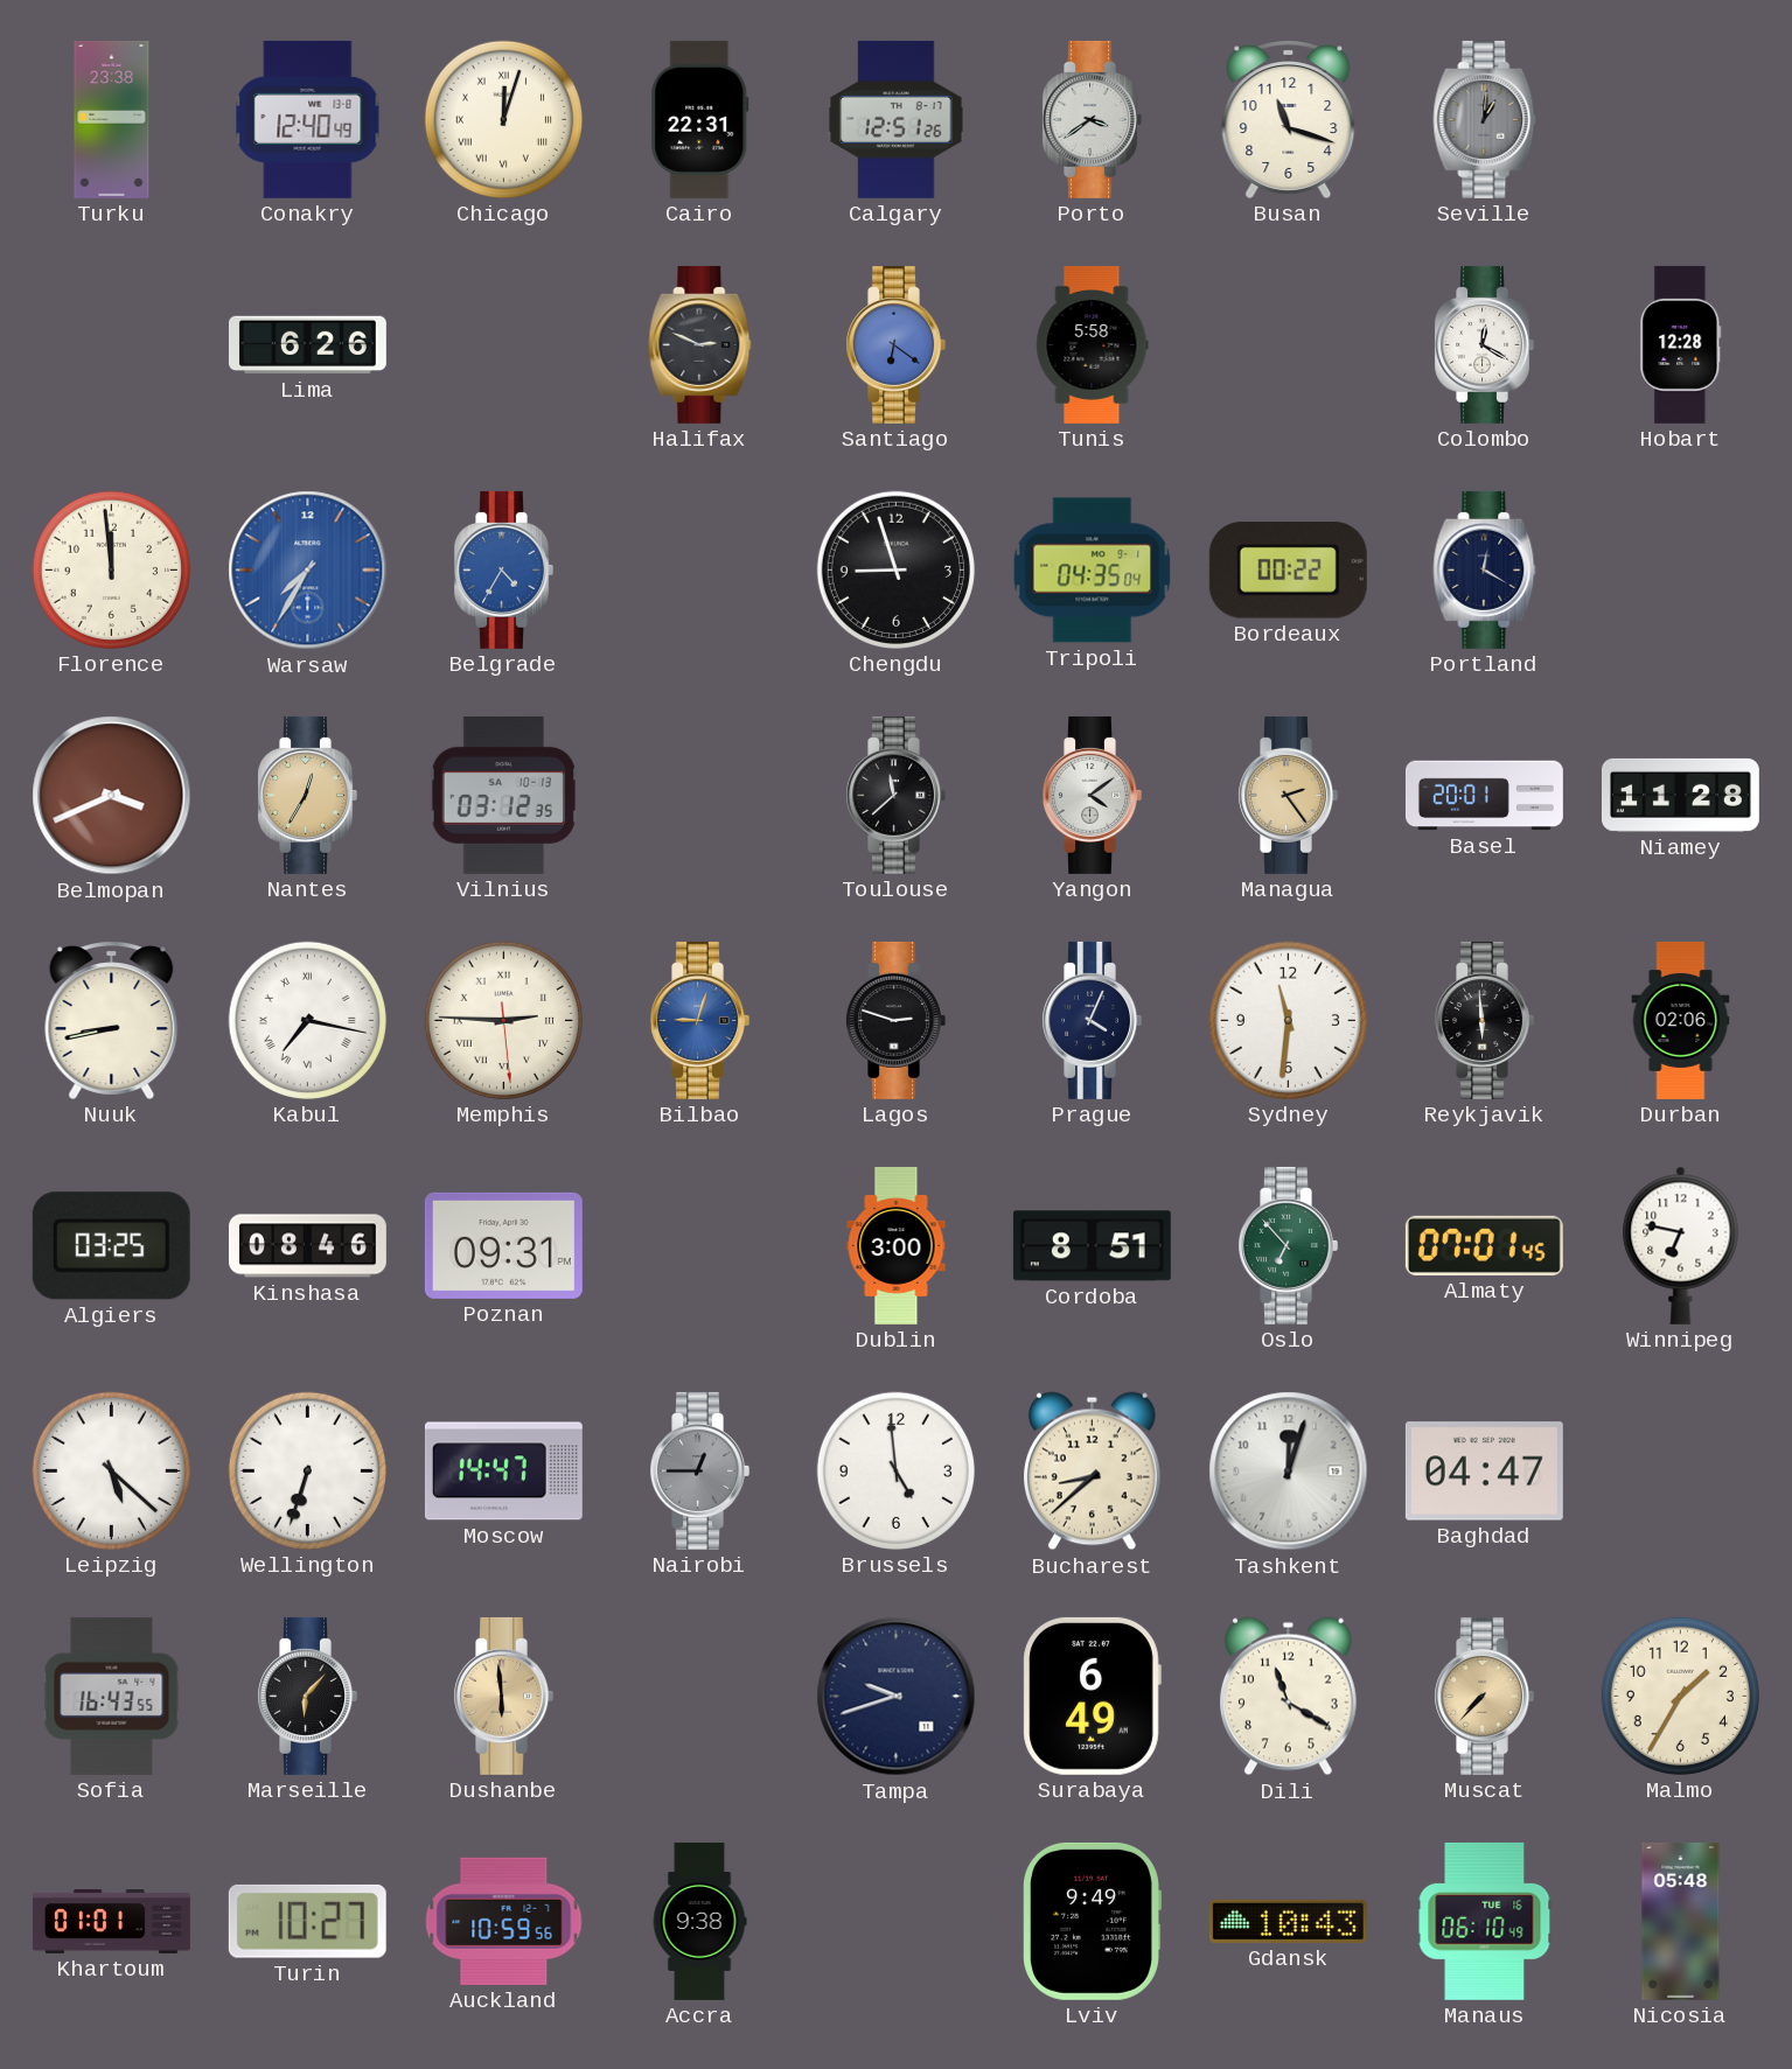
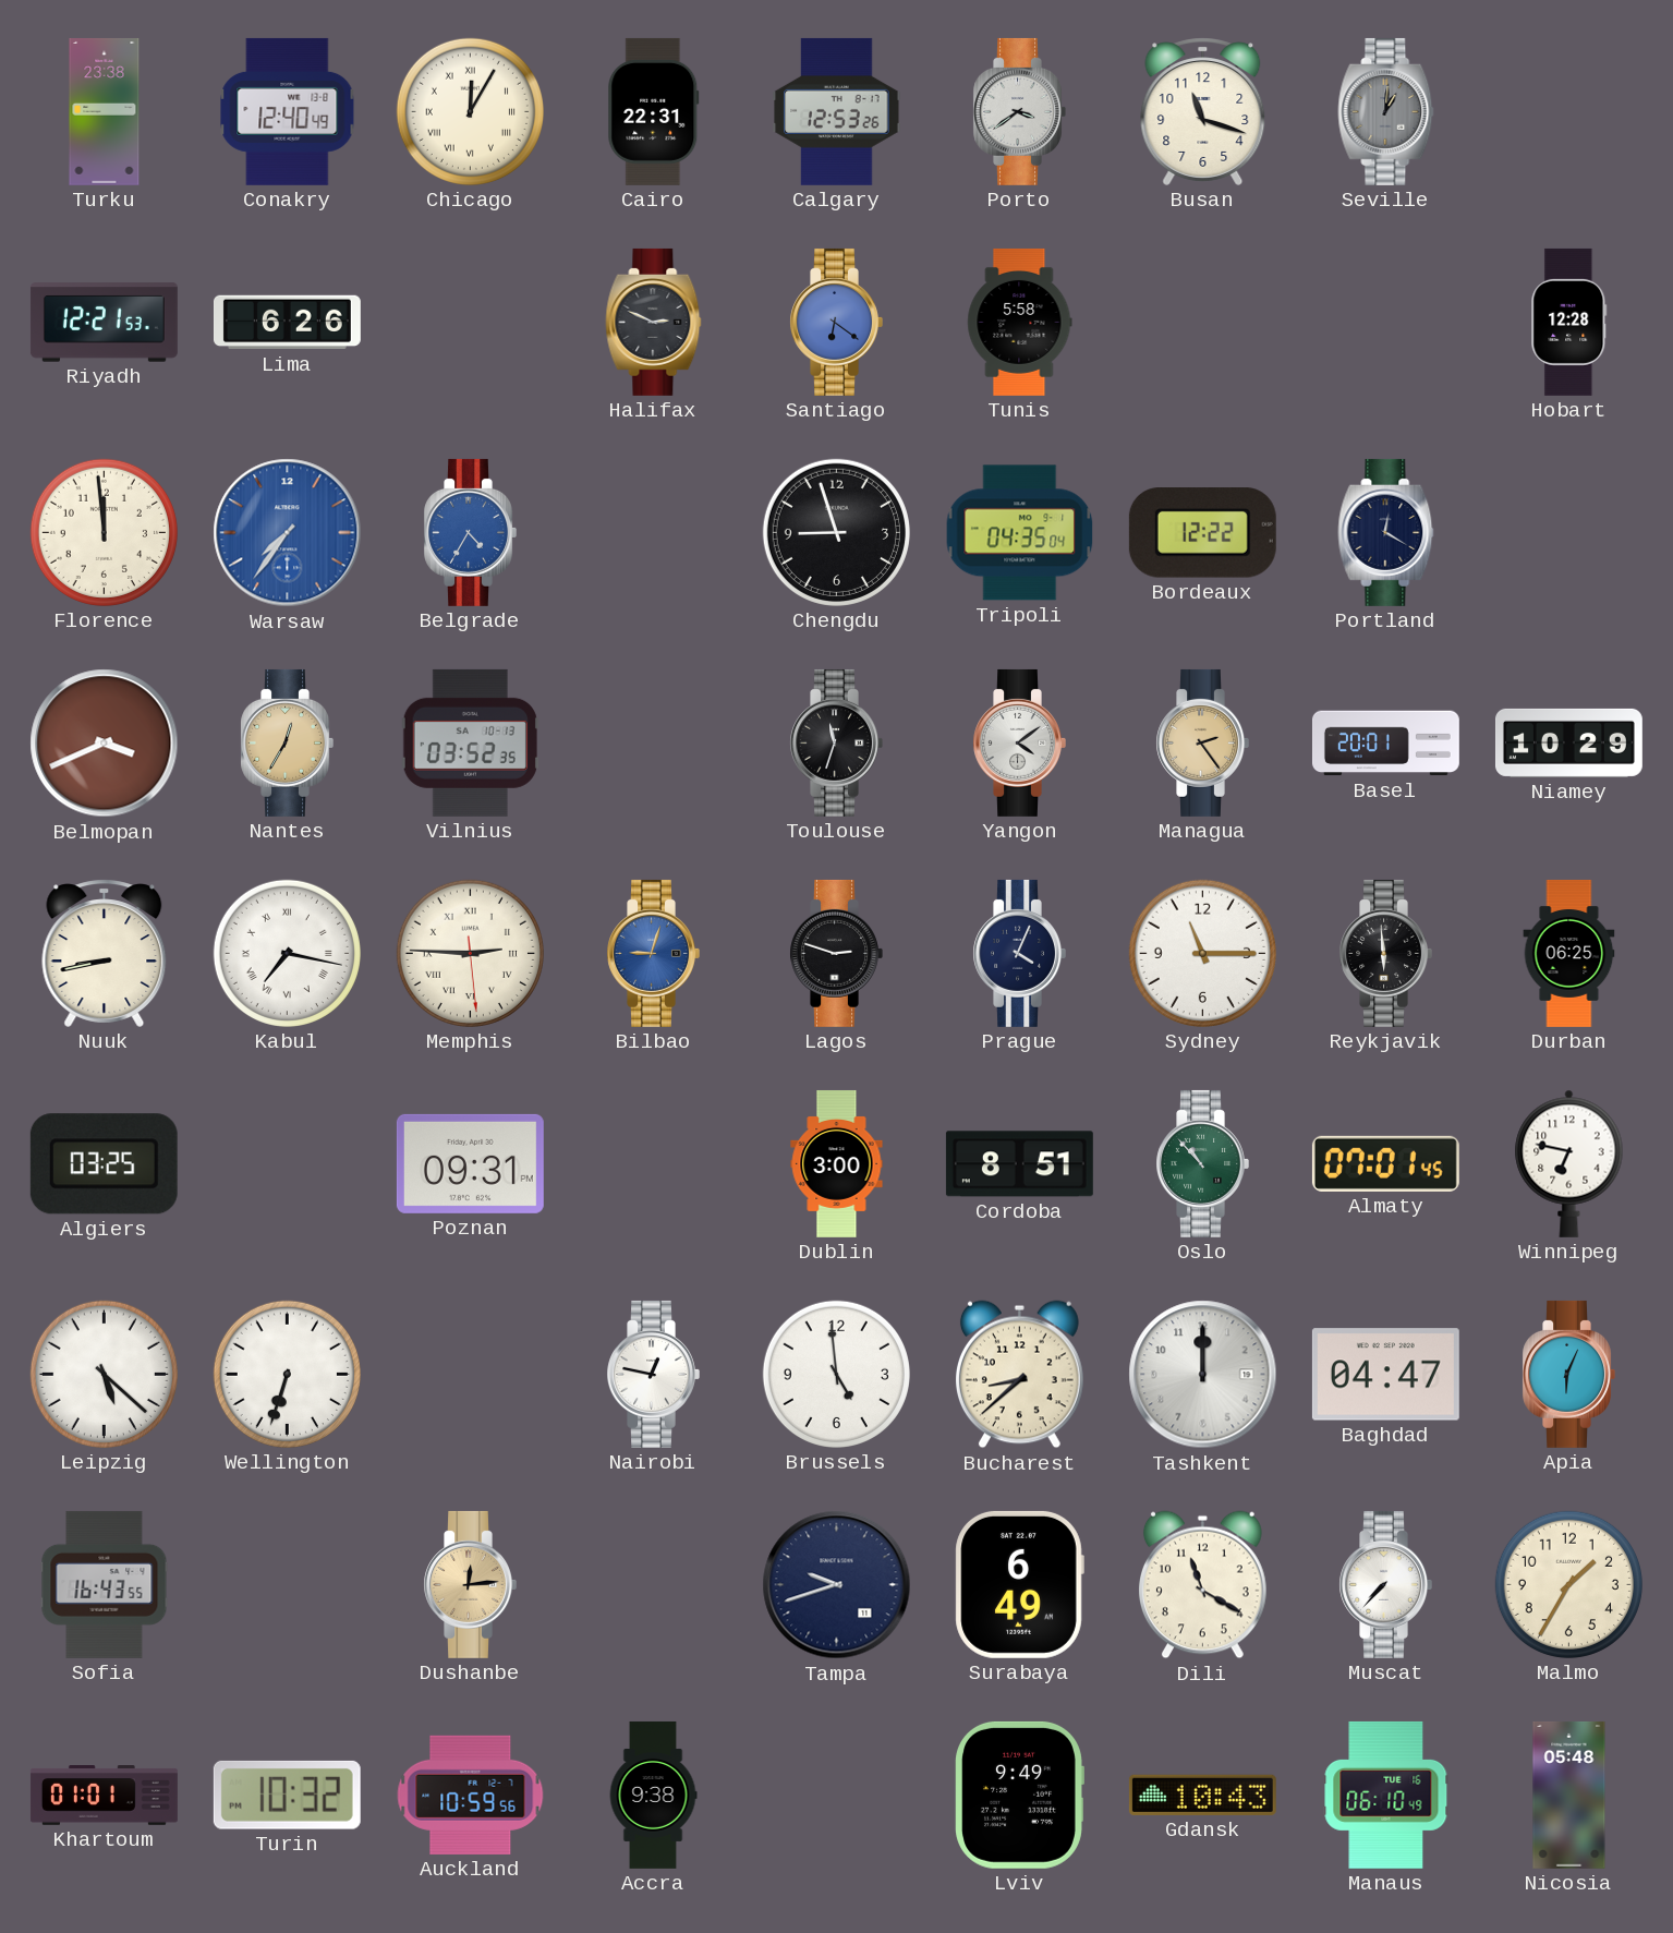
Chicago: 12:03 -> 12:05 (470, 111)
Calgary: 12:51 -> 12:53 (837, 111)
Riyadh: none -> 12:21 (104, 323)
Colombo: 12:20 -> none (1484, 344)
Warsaw: 7:35 -> 7:36 (288, 533)
Bordeaux: 00:22 -> 12:22 (1202, 533)
Vilnius: 03:12 -> 03:52 (470, 742)
Toulouse: 11:38 -> 11:33 (836, 742)
Niamey: 11:28 -> 10:29 (1568, 742)
Sydney: 11:31 -> 11:15 (1202, 953)
Durban: 02:06 -> 06:25 (1569, 953)
Kinshasa: 08:46 -> none (307, 1246)
Oslo: 6:53 -> 10:53 (1202, 1163)
Moscow: 14:47 -> none (503, 1472)
Nairobi: 12:45 -> 12:47 (653, 1374)
Nairobi dial: grey -> white (653, 1374)
Tashkent: 12:03 -> 12:00 (1203, 1375)
Apia: none -> 6:04 (1568, 1374)
Marseille: 6:07 -> none (307, 1696)
Dushanbe: 5:59 -> 12:14 (470, 1584)
Muscat dial: champagne -> white (1385, 1584)
Turin: 10:27 -> 10:32 (287, 1795)
